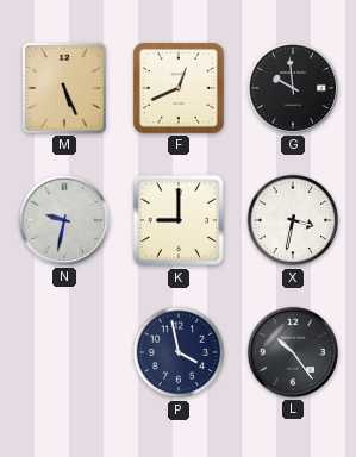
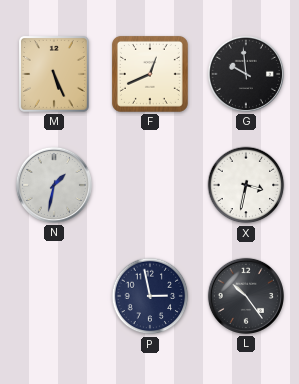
N: 9:32 -> 1:32 (54, 185)
K: 9:00 -> none (179, 220)
P: 3:58 -> 2:58 (150, 296)
